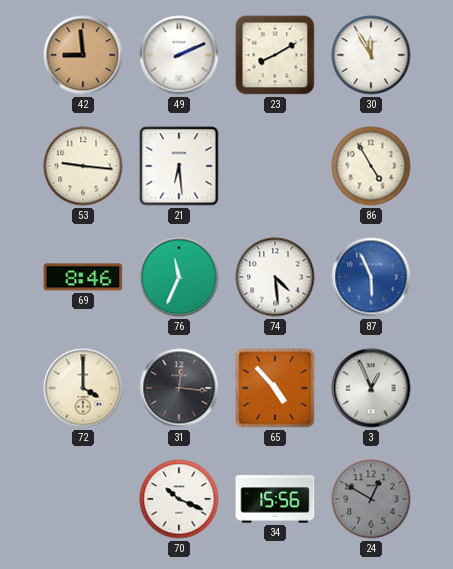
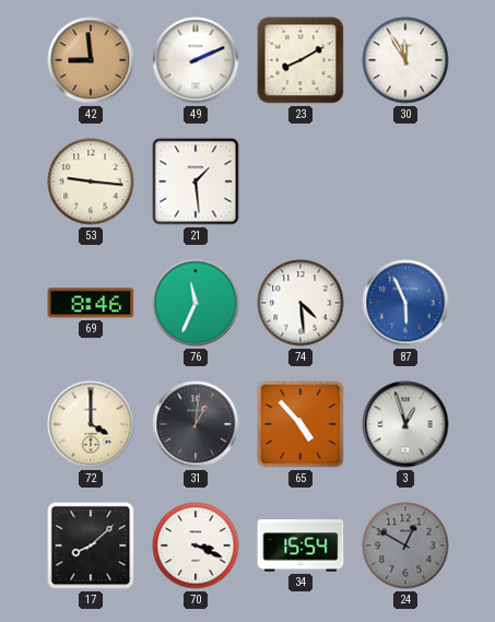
21: 6:29 -> 1:29 (196, 181)
86: 4:55 -> none (371, 166)
31: 12:16 -> 1:01 (196, 424)
3: 12:56 -> 12:57 (405, 424)
17: none -> 8:08 (91, 545)
70: 10:19 -> 3:19 (196, 545)
34: 15:56 -> 15:54 (300, 545)
